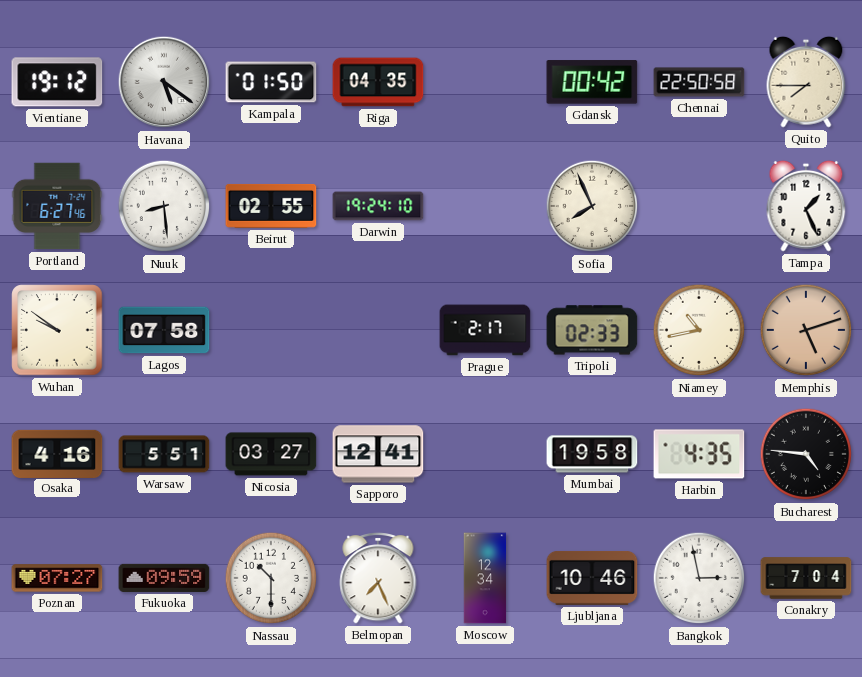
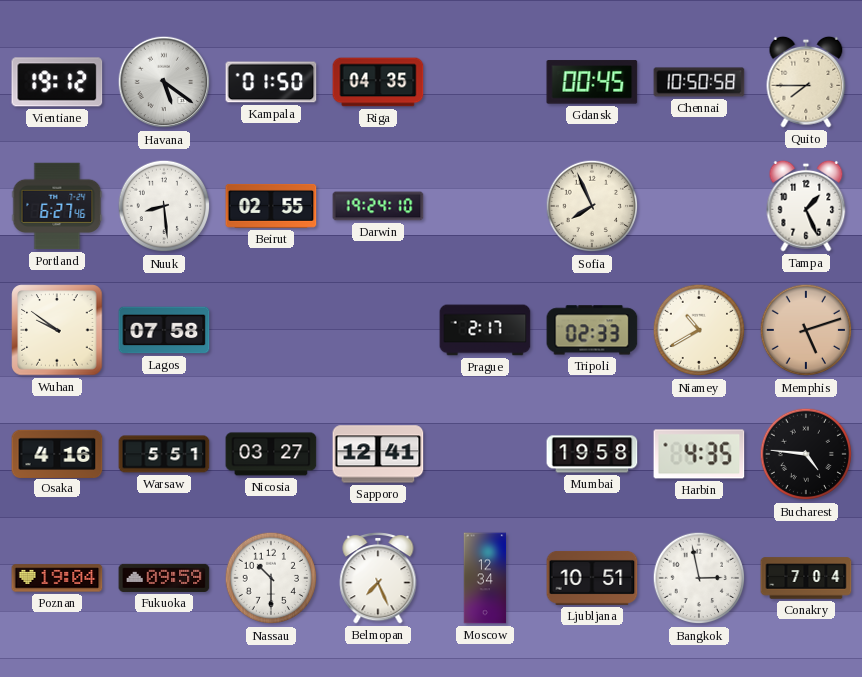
Gdansk: 00:42 -> 00:45 (592, 82)
Chennai: 22:50 -> 10:50 (699, 82)
Niamey: 10:43 -> 10:40 (699, 330)
Poznan: 07:27 -> 19:04 (57, 578)
Ljubljana: 10:46 -> 10:51 (592, 578)
